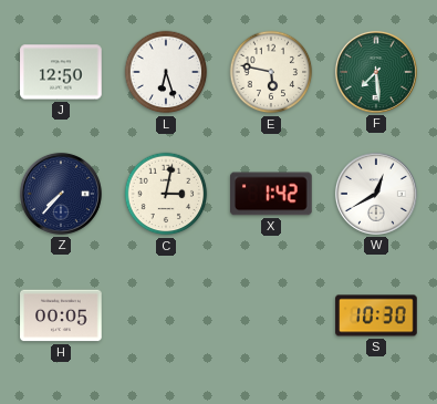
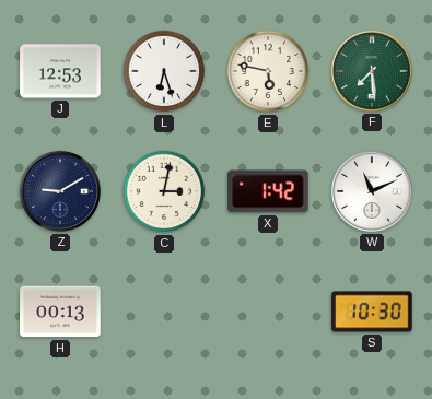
J: 12:50 -> 12:53 (60, 71)
Z: 7:37 -> 9:10 (60, 191)
W: 12:40 -> 11:11 (372, 191)
H: 00:05 -> 00:13 (60, 312)
